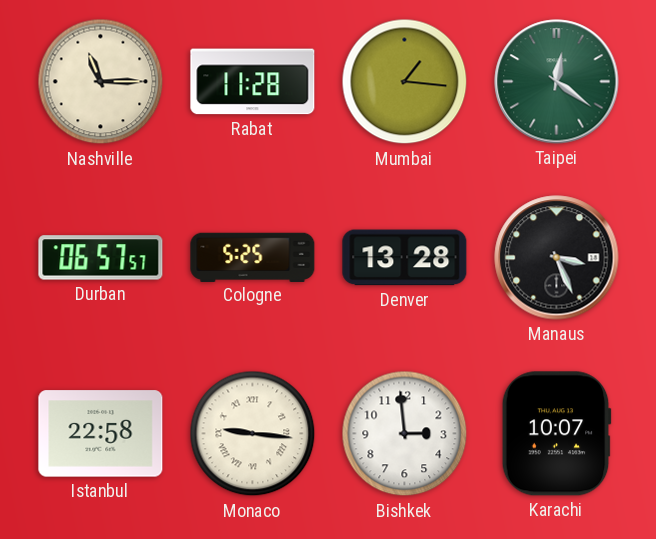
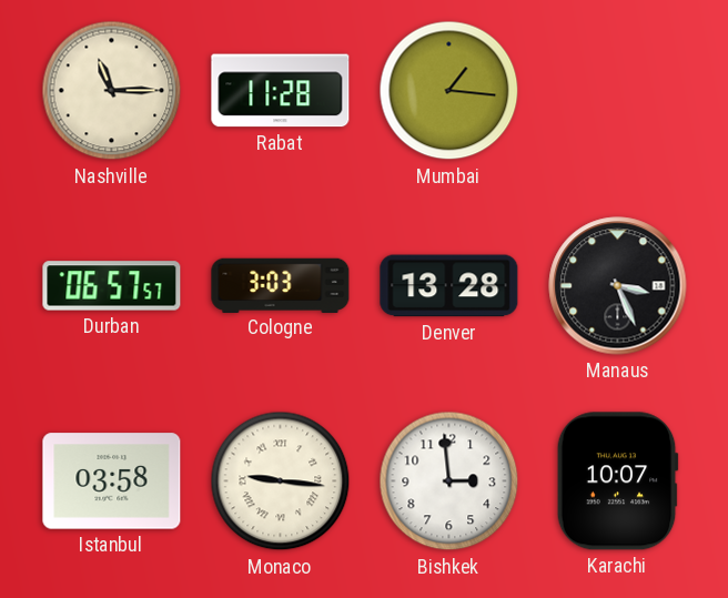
Taipei: 12:21 -> none (557, 82)
Cologne: 5:25 -> 3:03 (281, 285)
Istanbul: 22:58 -> 03:58 (112, 482)
